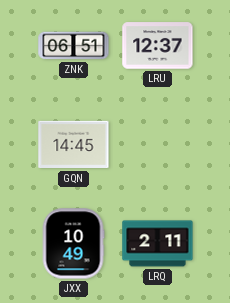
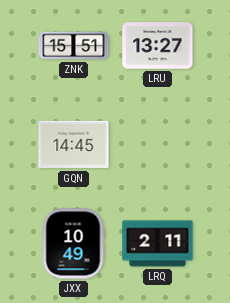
ZNK: 06:51 -> 15:51 (74, 46)
LRU: 12:37 -> 13:27 (158, 46)
